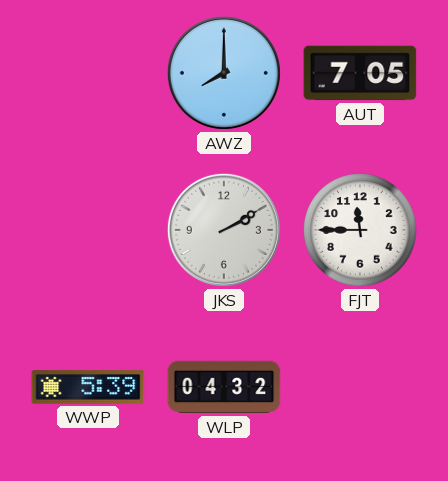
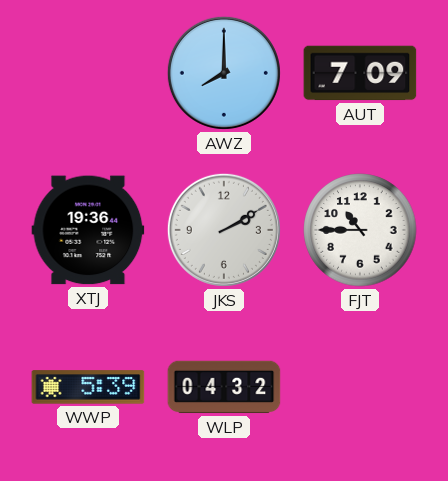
AUT: 7:05 -> 7:09 (360, 73)
XTJ: none -> 19:36 (88, 230)
FJT: 11:45 -> 10:45 (360, 230)
